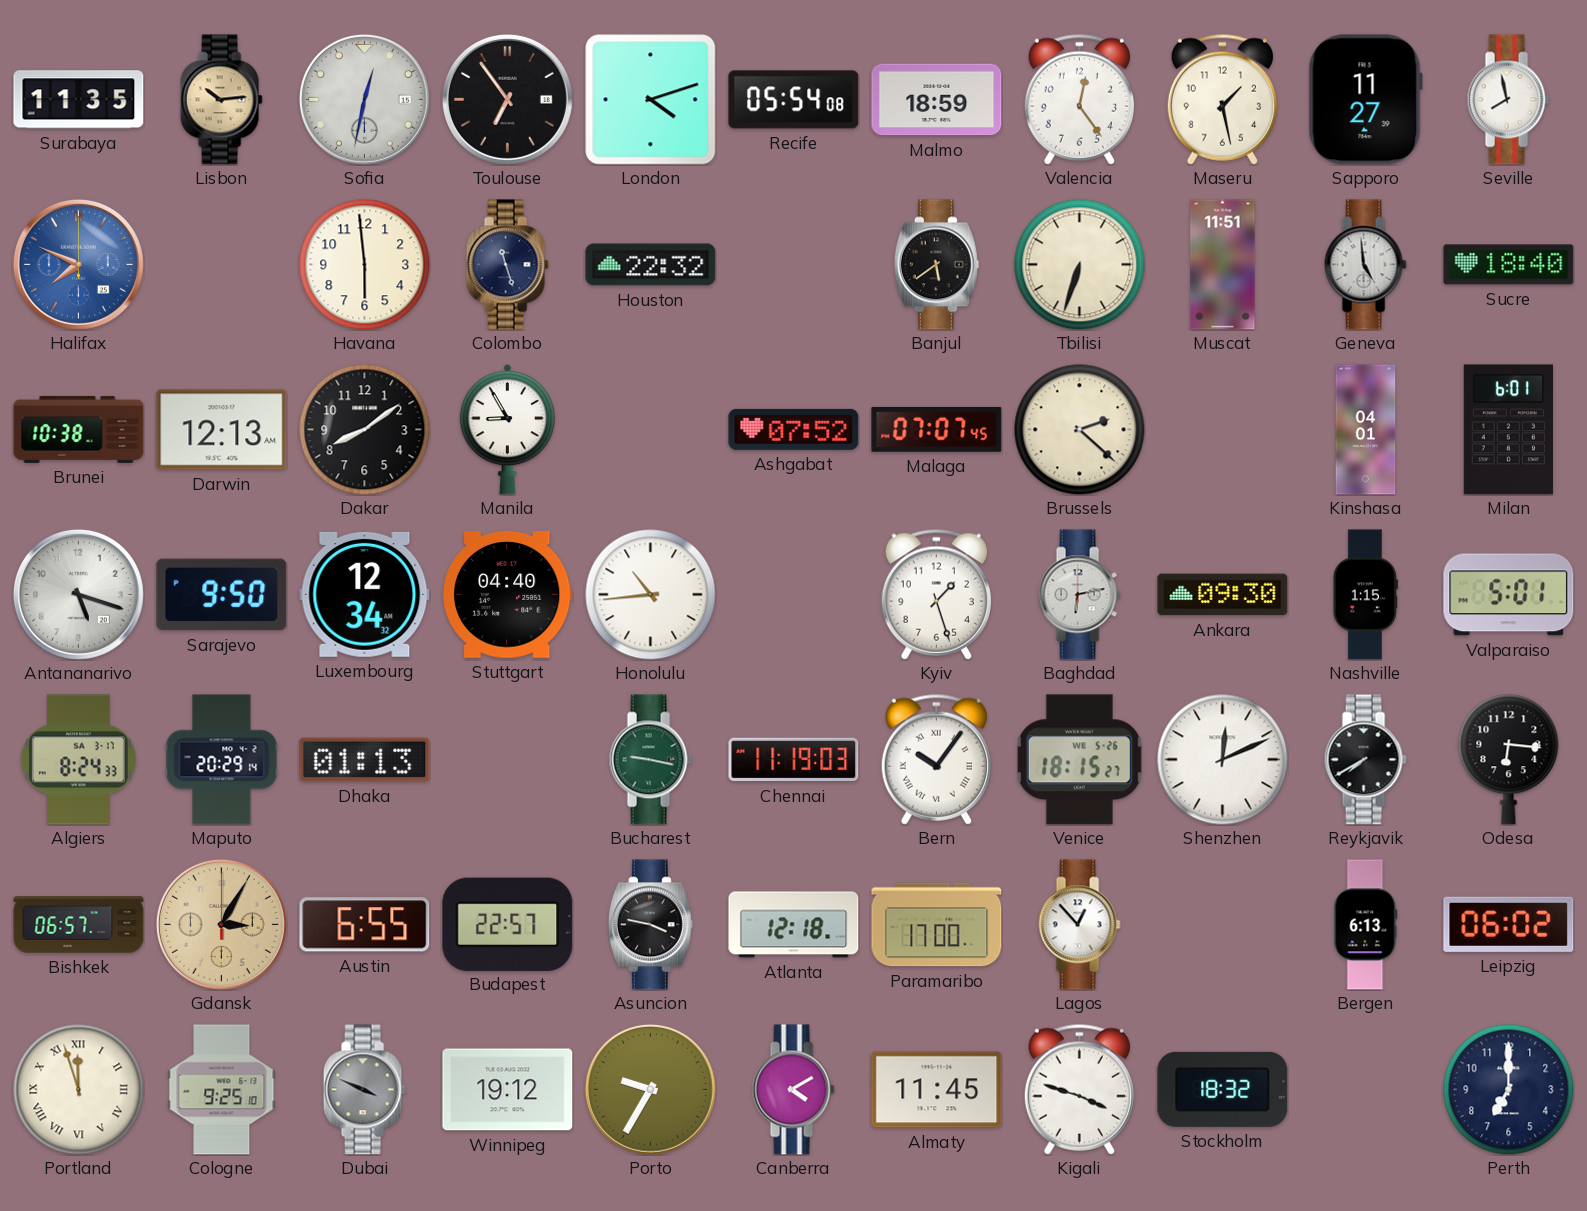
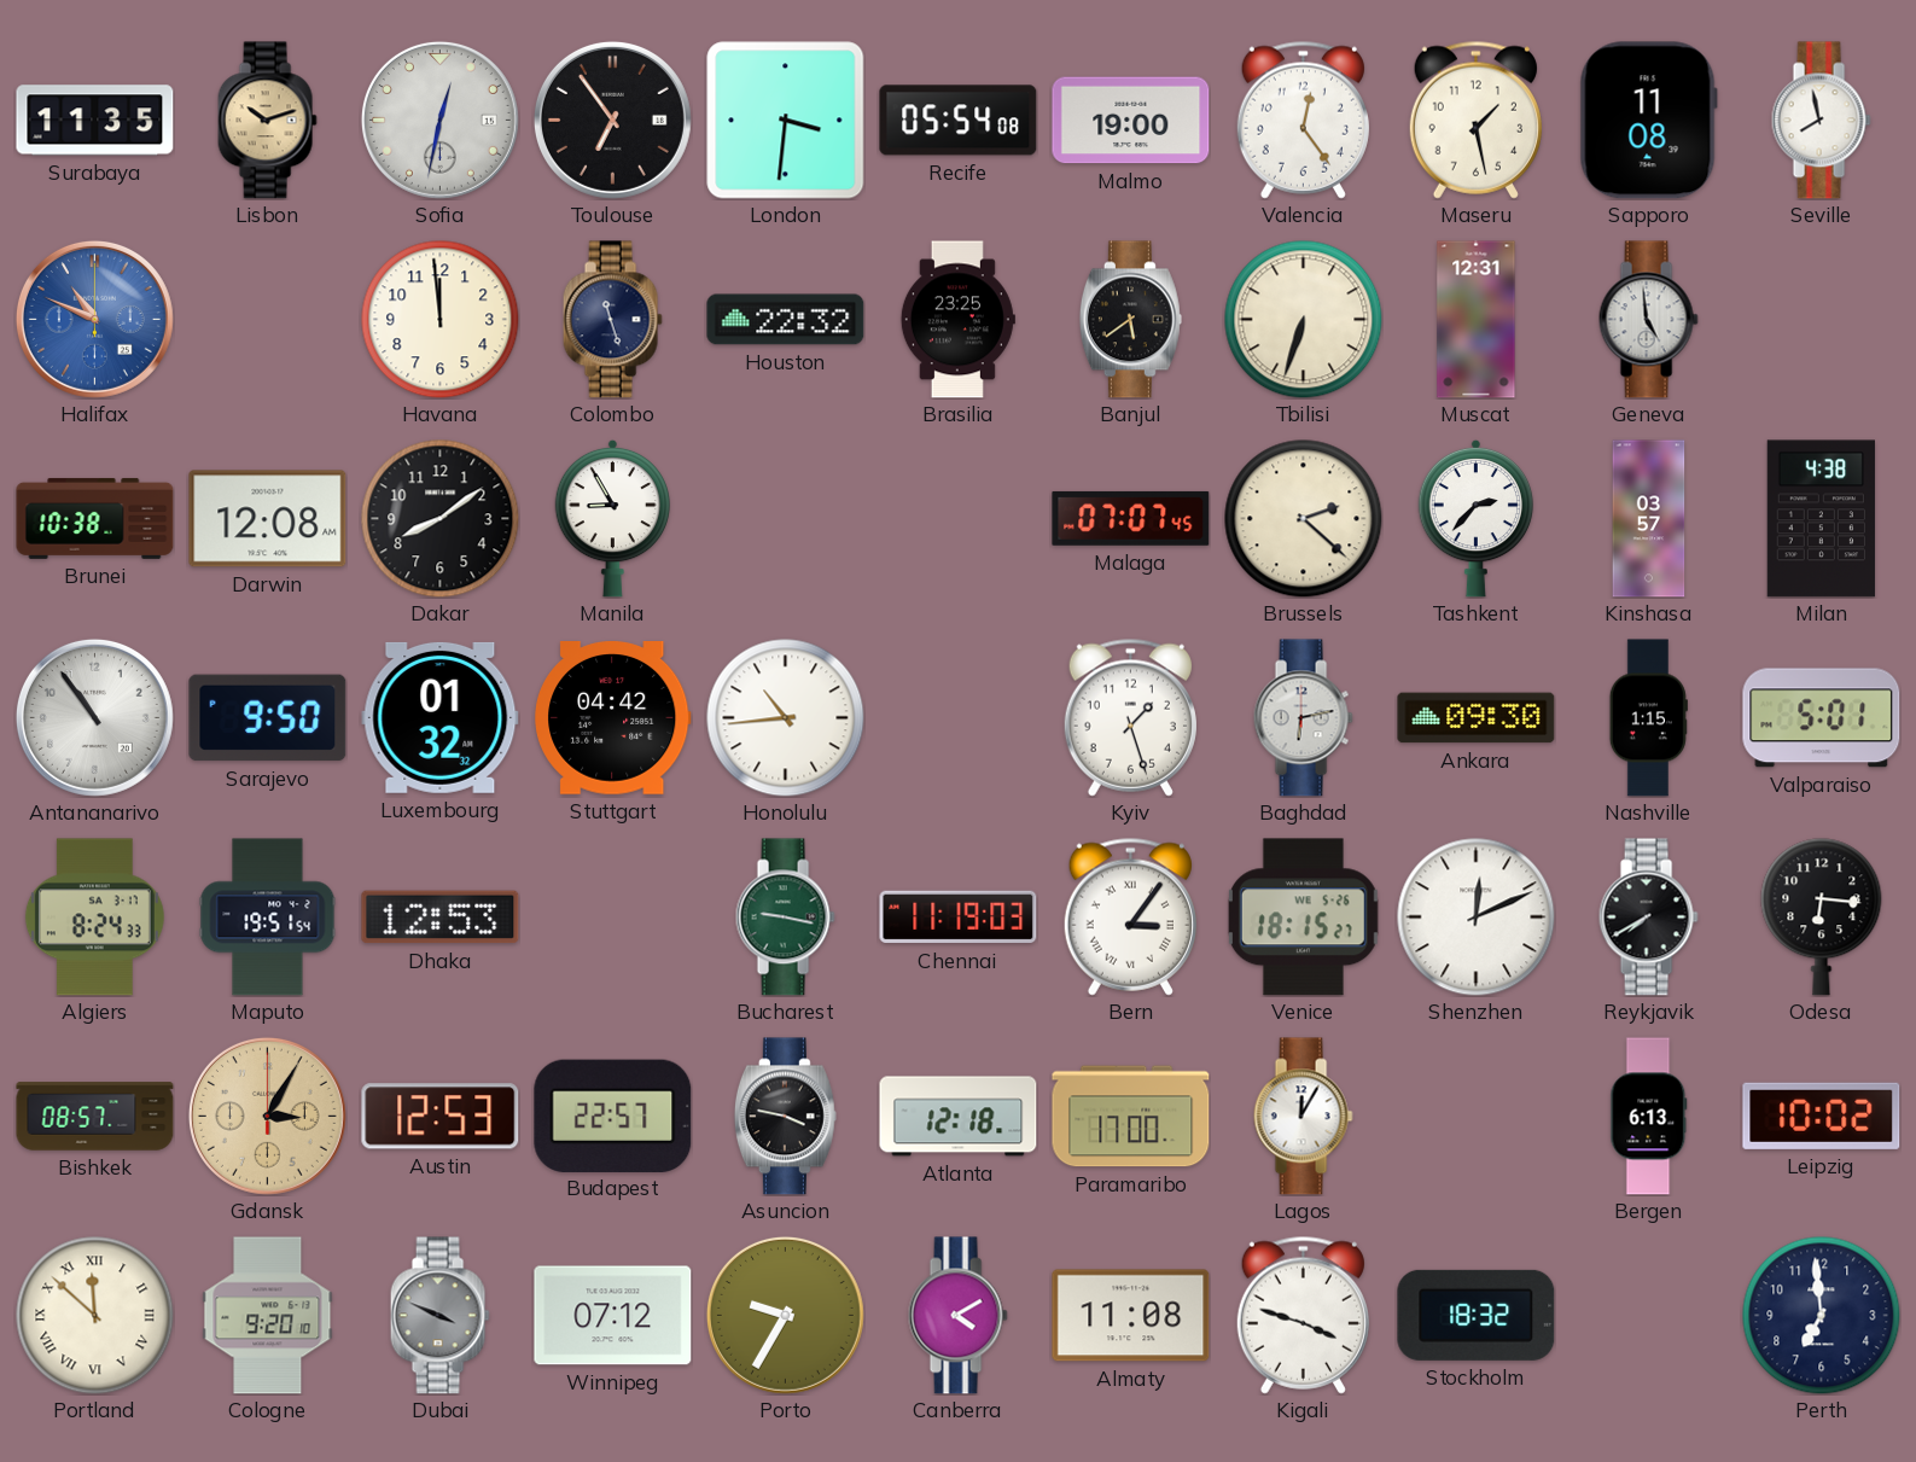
Lisbon: 10:14 -> 10:12 (267, 121)
London: 4:12 -> 3:31 (786, 121)
Malmo: 18:59 -> 19:00 (1131, 121)
Sapporo: 11:27 -> 11:08 (1648, 121)
Halifax: 7:49 -> 10:49 (94, 319)
Havana: 5:59 -> 11:59 (441, 320)
Brasilia: none -> 23:25 (957, 320)
Muscat: 11:51 -> 12:31 (1477, 320)
Sucre: 18:40 -> none (1509, 265)
Darwin: 12:13 -> 12:08 (268, 519)
Ashgabat: 07:52 -> none (794, 429)
Tashkent: none -> 2:37 (1475, 518)
Kinshasa: 04:01 -> 03:57 (1649, 519)
Milan: 6:01 -> 4:38 (1821, 519)
Antananarivo: 5:18 -> 10:54 (94, 717)
Luxembourg: 12:34 -> 01:32 (441, 717)
Stuttgart: 04:40 -> 04:42 (613, 718)
Maputo: 20:29 -> 19:51 (268, 918)
Dhaka: 01:13 -> 12:53 (441, 918)
Bern: 10:06 -> 3:06 (1130, 916)
Bishkek: 06:57 -> 08:57 (95, 1117)
Austin: 6:55 -> 12:53 (441, 1117)
Lagos: 12:53 -> 12:05 (1303, 1117)
Leipzig: 06:02 -> 10:02 (1822, 1116)
Portland: 11:57 -> 11:52 (95, 1316)
Cologne: 9:25 -> 9:20 (268, 1316)
Winnipeg: 19:12 -> 07:12 (613, 1316)
Almaty: 11:45 -> 11:08 (1131, 1316)
Perth: 7:00 -> 6:59 (1822, 1316)
